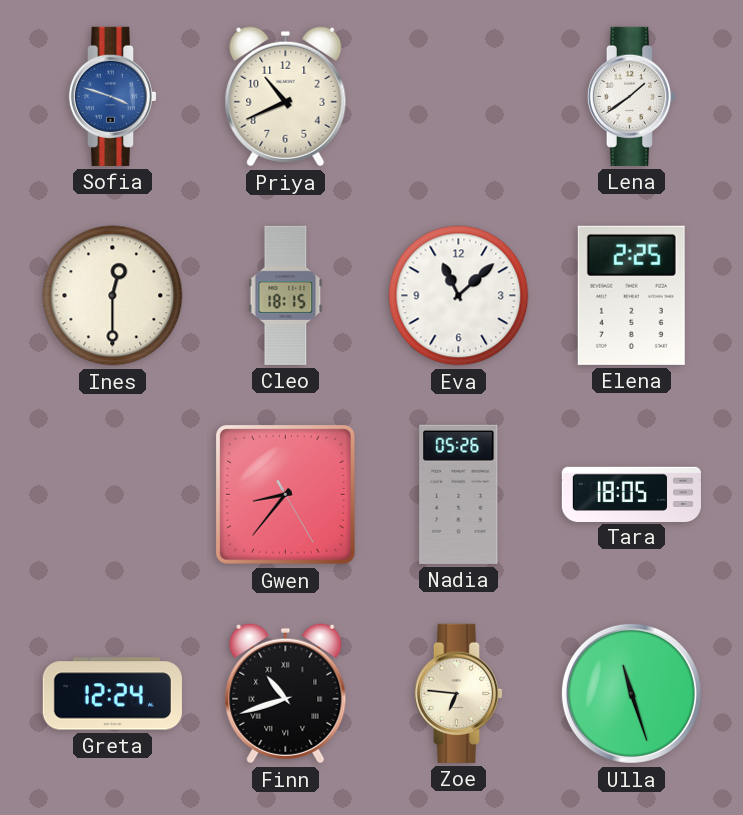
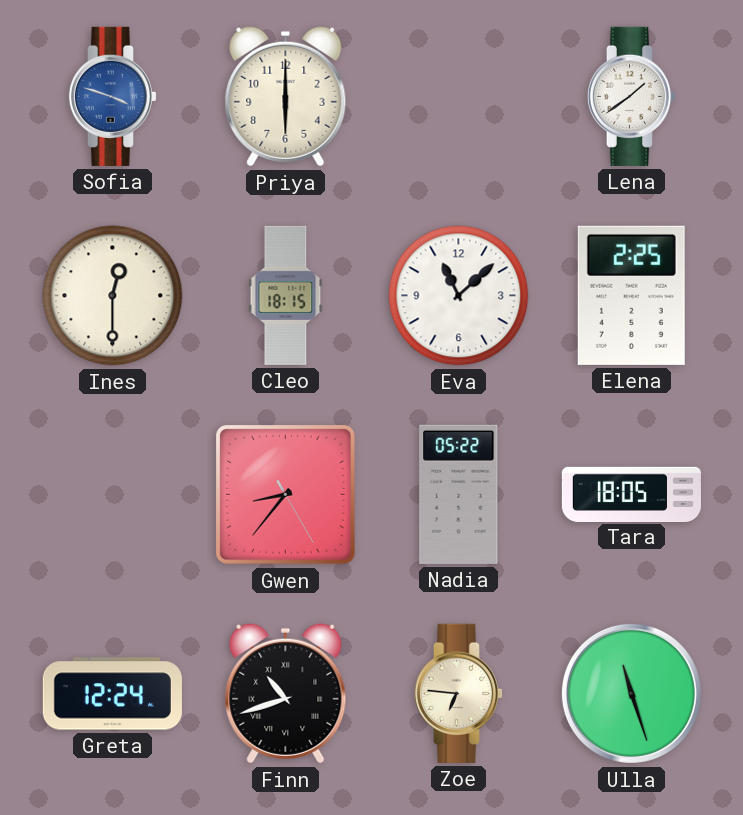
Priya: 10:41 -> 6:00 (286, 97)
Nadia: 05:26 -> 05:22 (459, 494)
